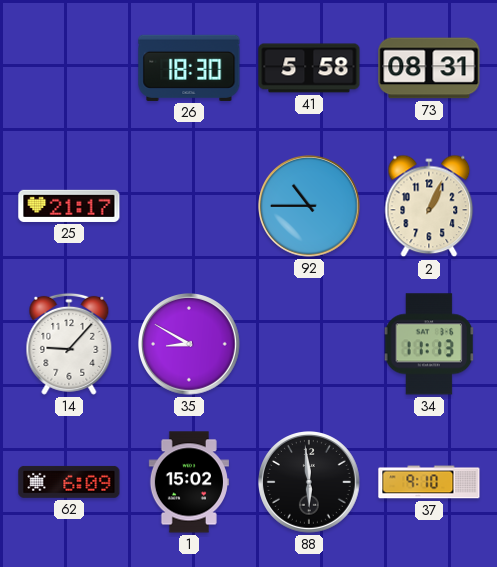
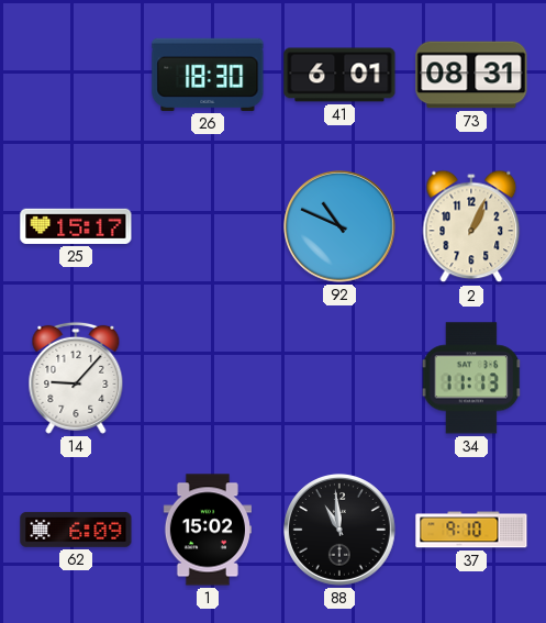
41: 5:58 -> 6:01 (339, 75)
25: 21:17 -> 15:17 (76, 226)
92: 10:45 -> 10:49 (341, 227)
35: 8:50 -> none (190, 345)
88: 5:59 -> 10:59 (341, 531)
